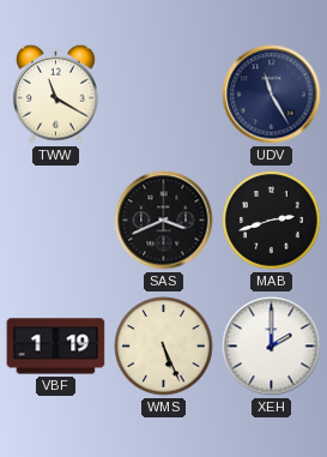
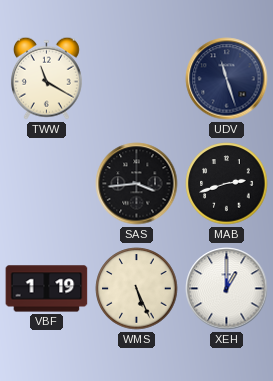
UDV: 11:25 -> 11:27 (227, 79)
SAS: 3:41 -> 3:44 (137, 184)
XEH: 2:00 -> 1:00 (227, 289)
